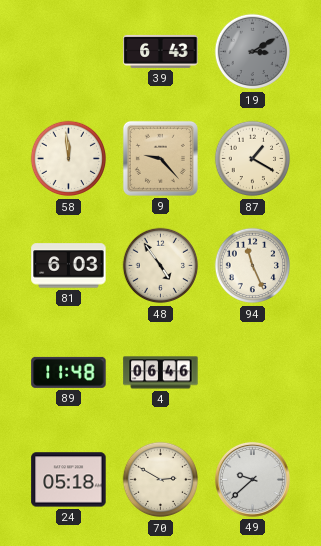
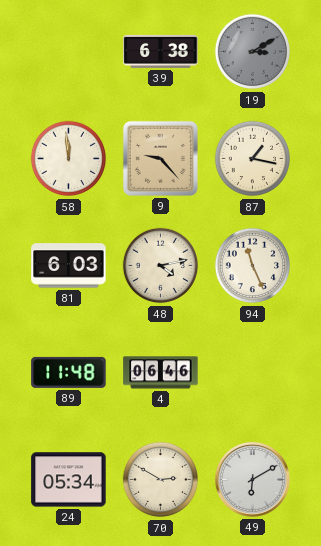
39: 6:43 -> 6:38 (161, 51)
87: 1:20 -> 1:17 (253, 159)
48: 4:54 -> 4:13 (161, 266)
24: 05:18 -> 05:34 (69, 480)
49: 9:38 -> 6:10 (252, 479)
